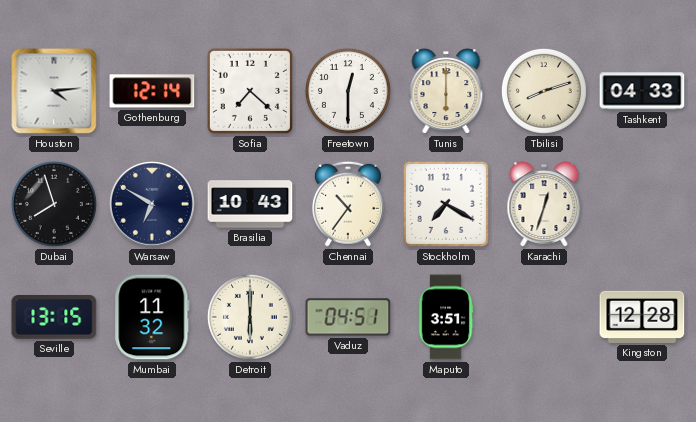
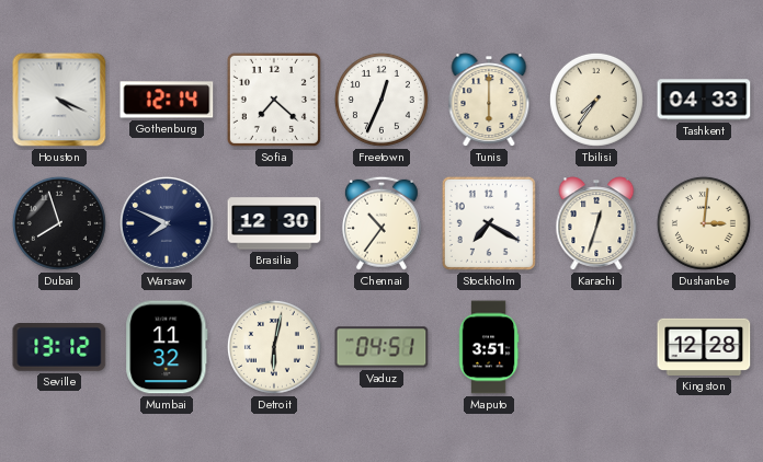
Houston: 4:14 -> 4:19 (59, 100)
Freetown: 12:30 -> 12:34 (381, 100)
Tbilisi: 8:12 -> 7:36 (596, 100)
Warsaw: 6:50 -> 7:49 (168, 224)
Brasilia: 10:43 -> 12:30 (274, 223)
Dushanbe: none -> 3:01 (704, 223)
Seville: 13:15 -> 13:12 (59, 348)
Detroit: 6:00 -> 6:02 (274, 347)
